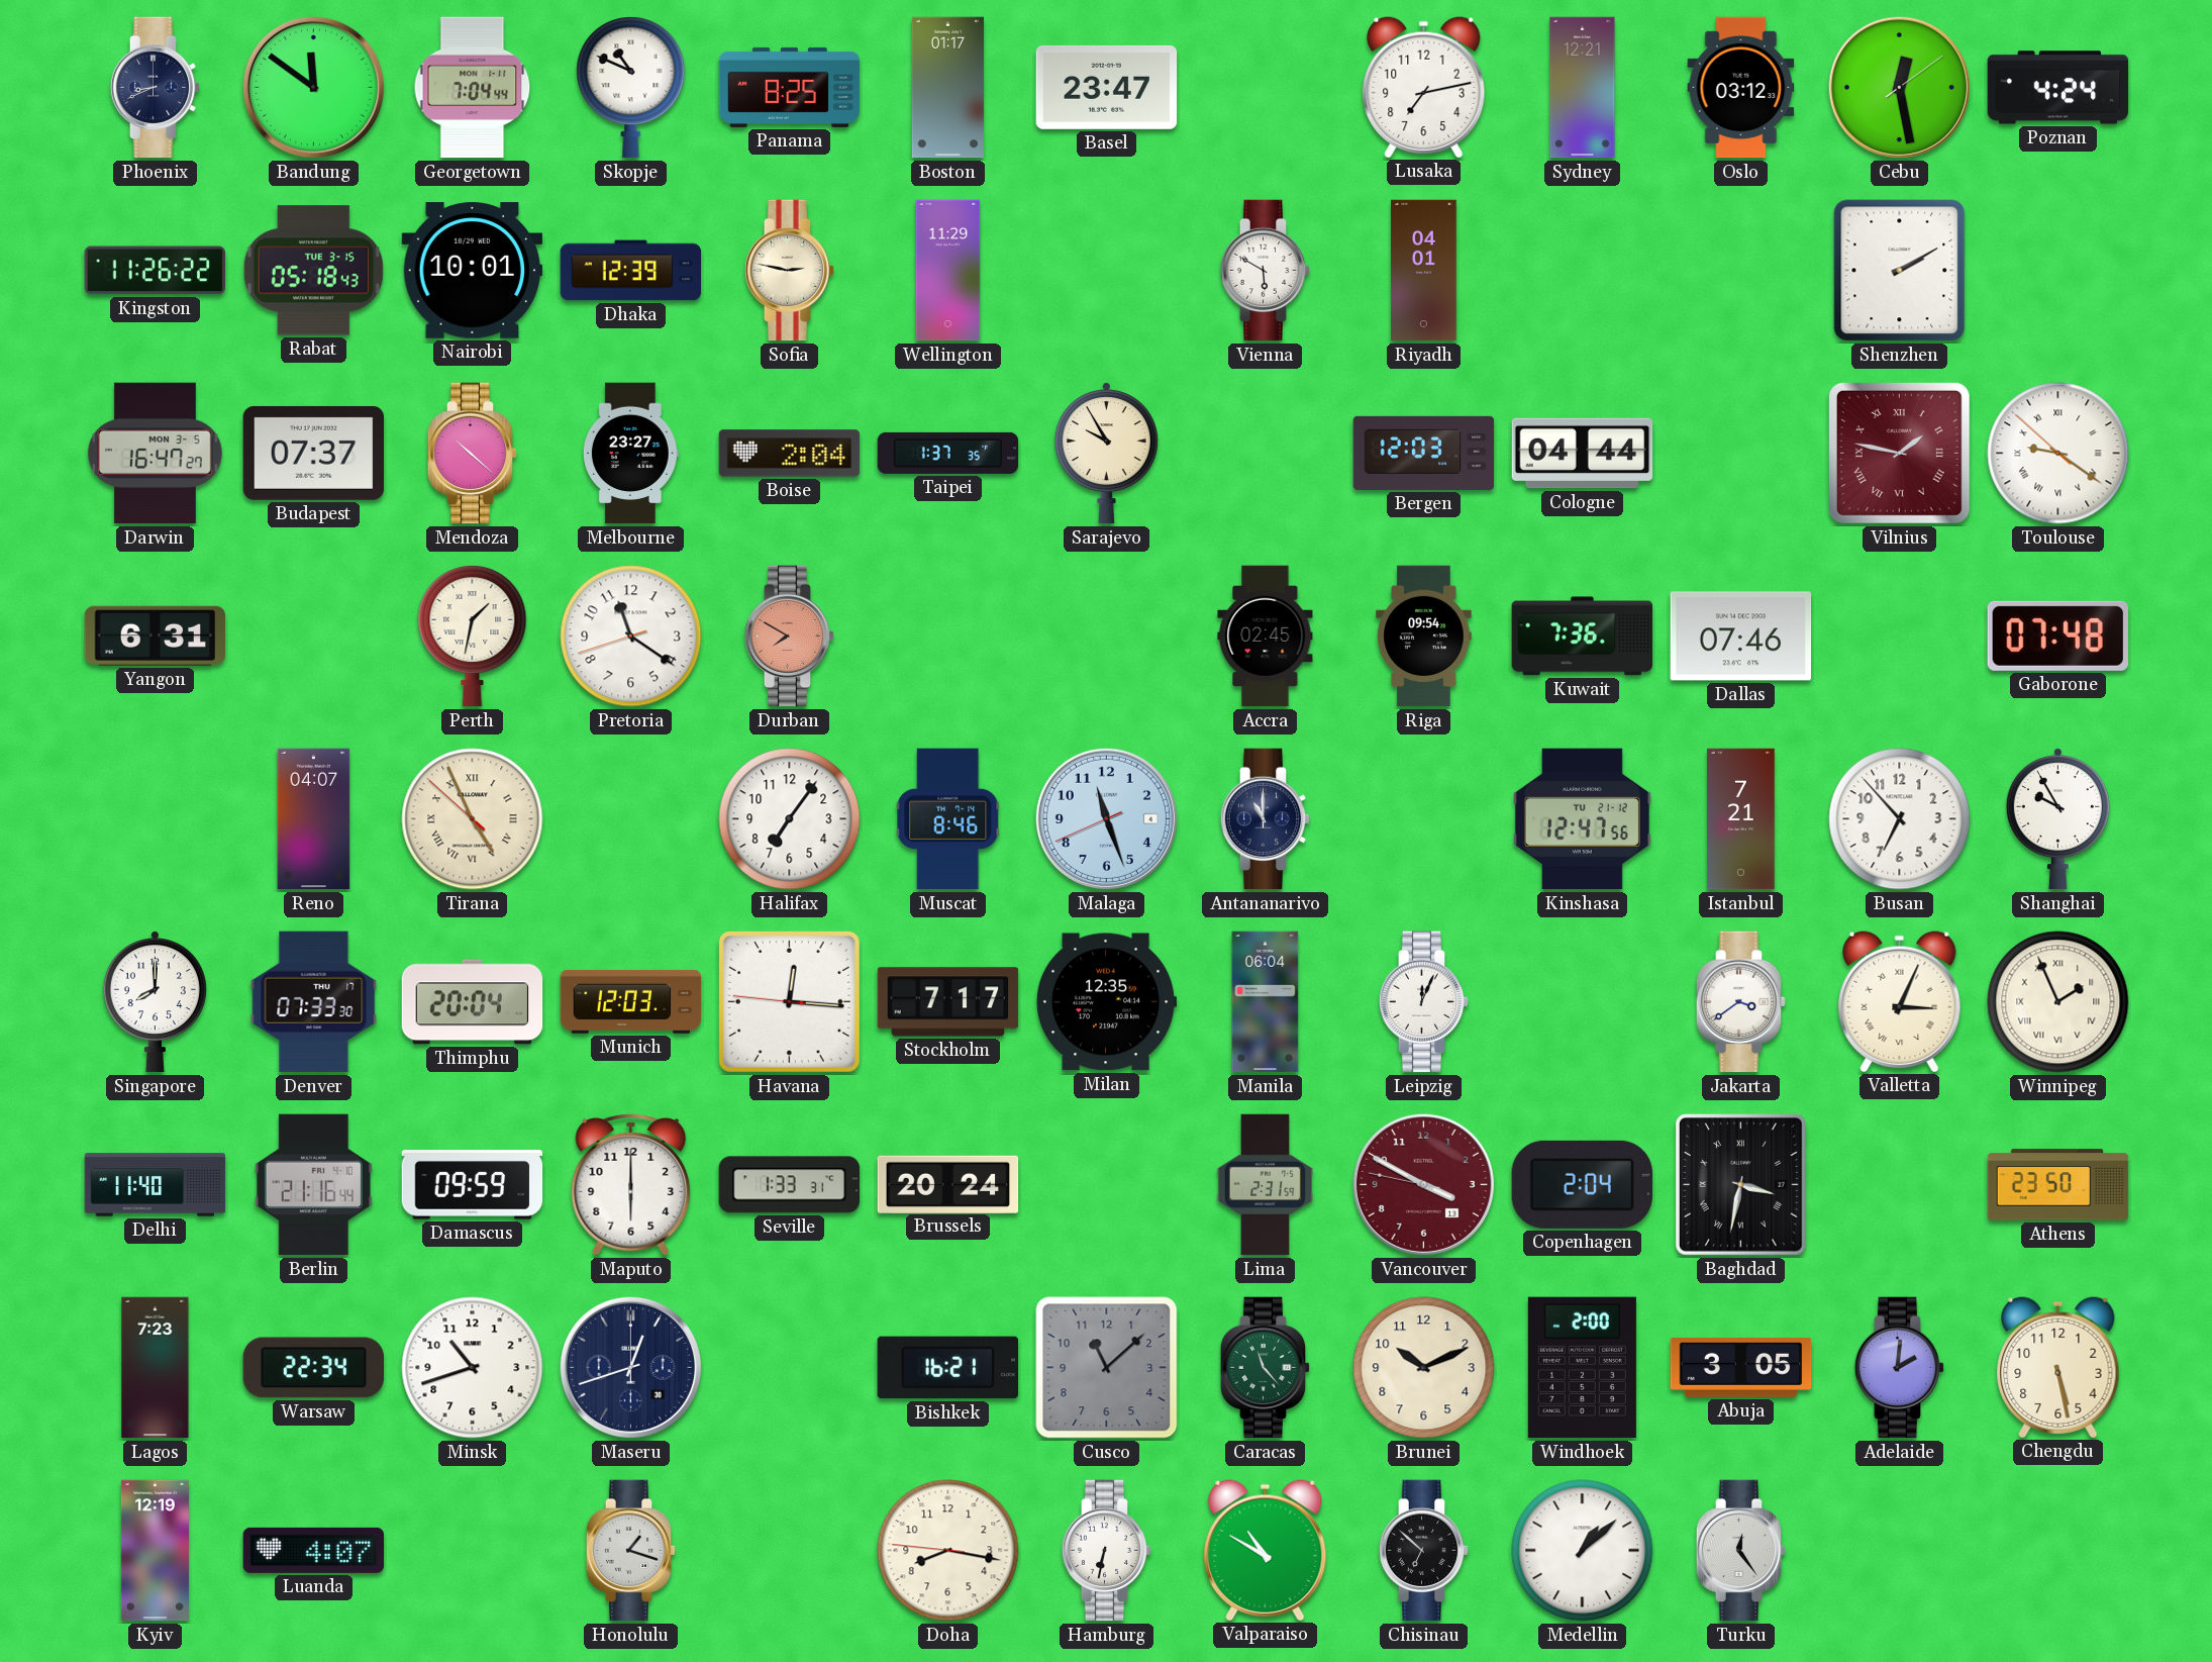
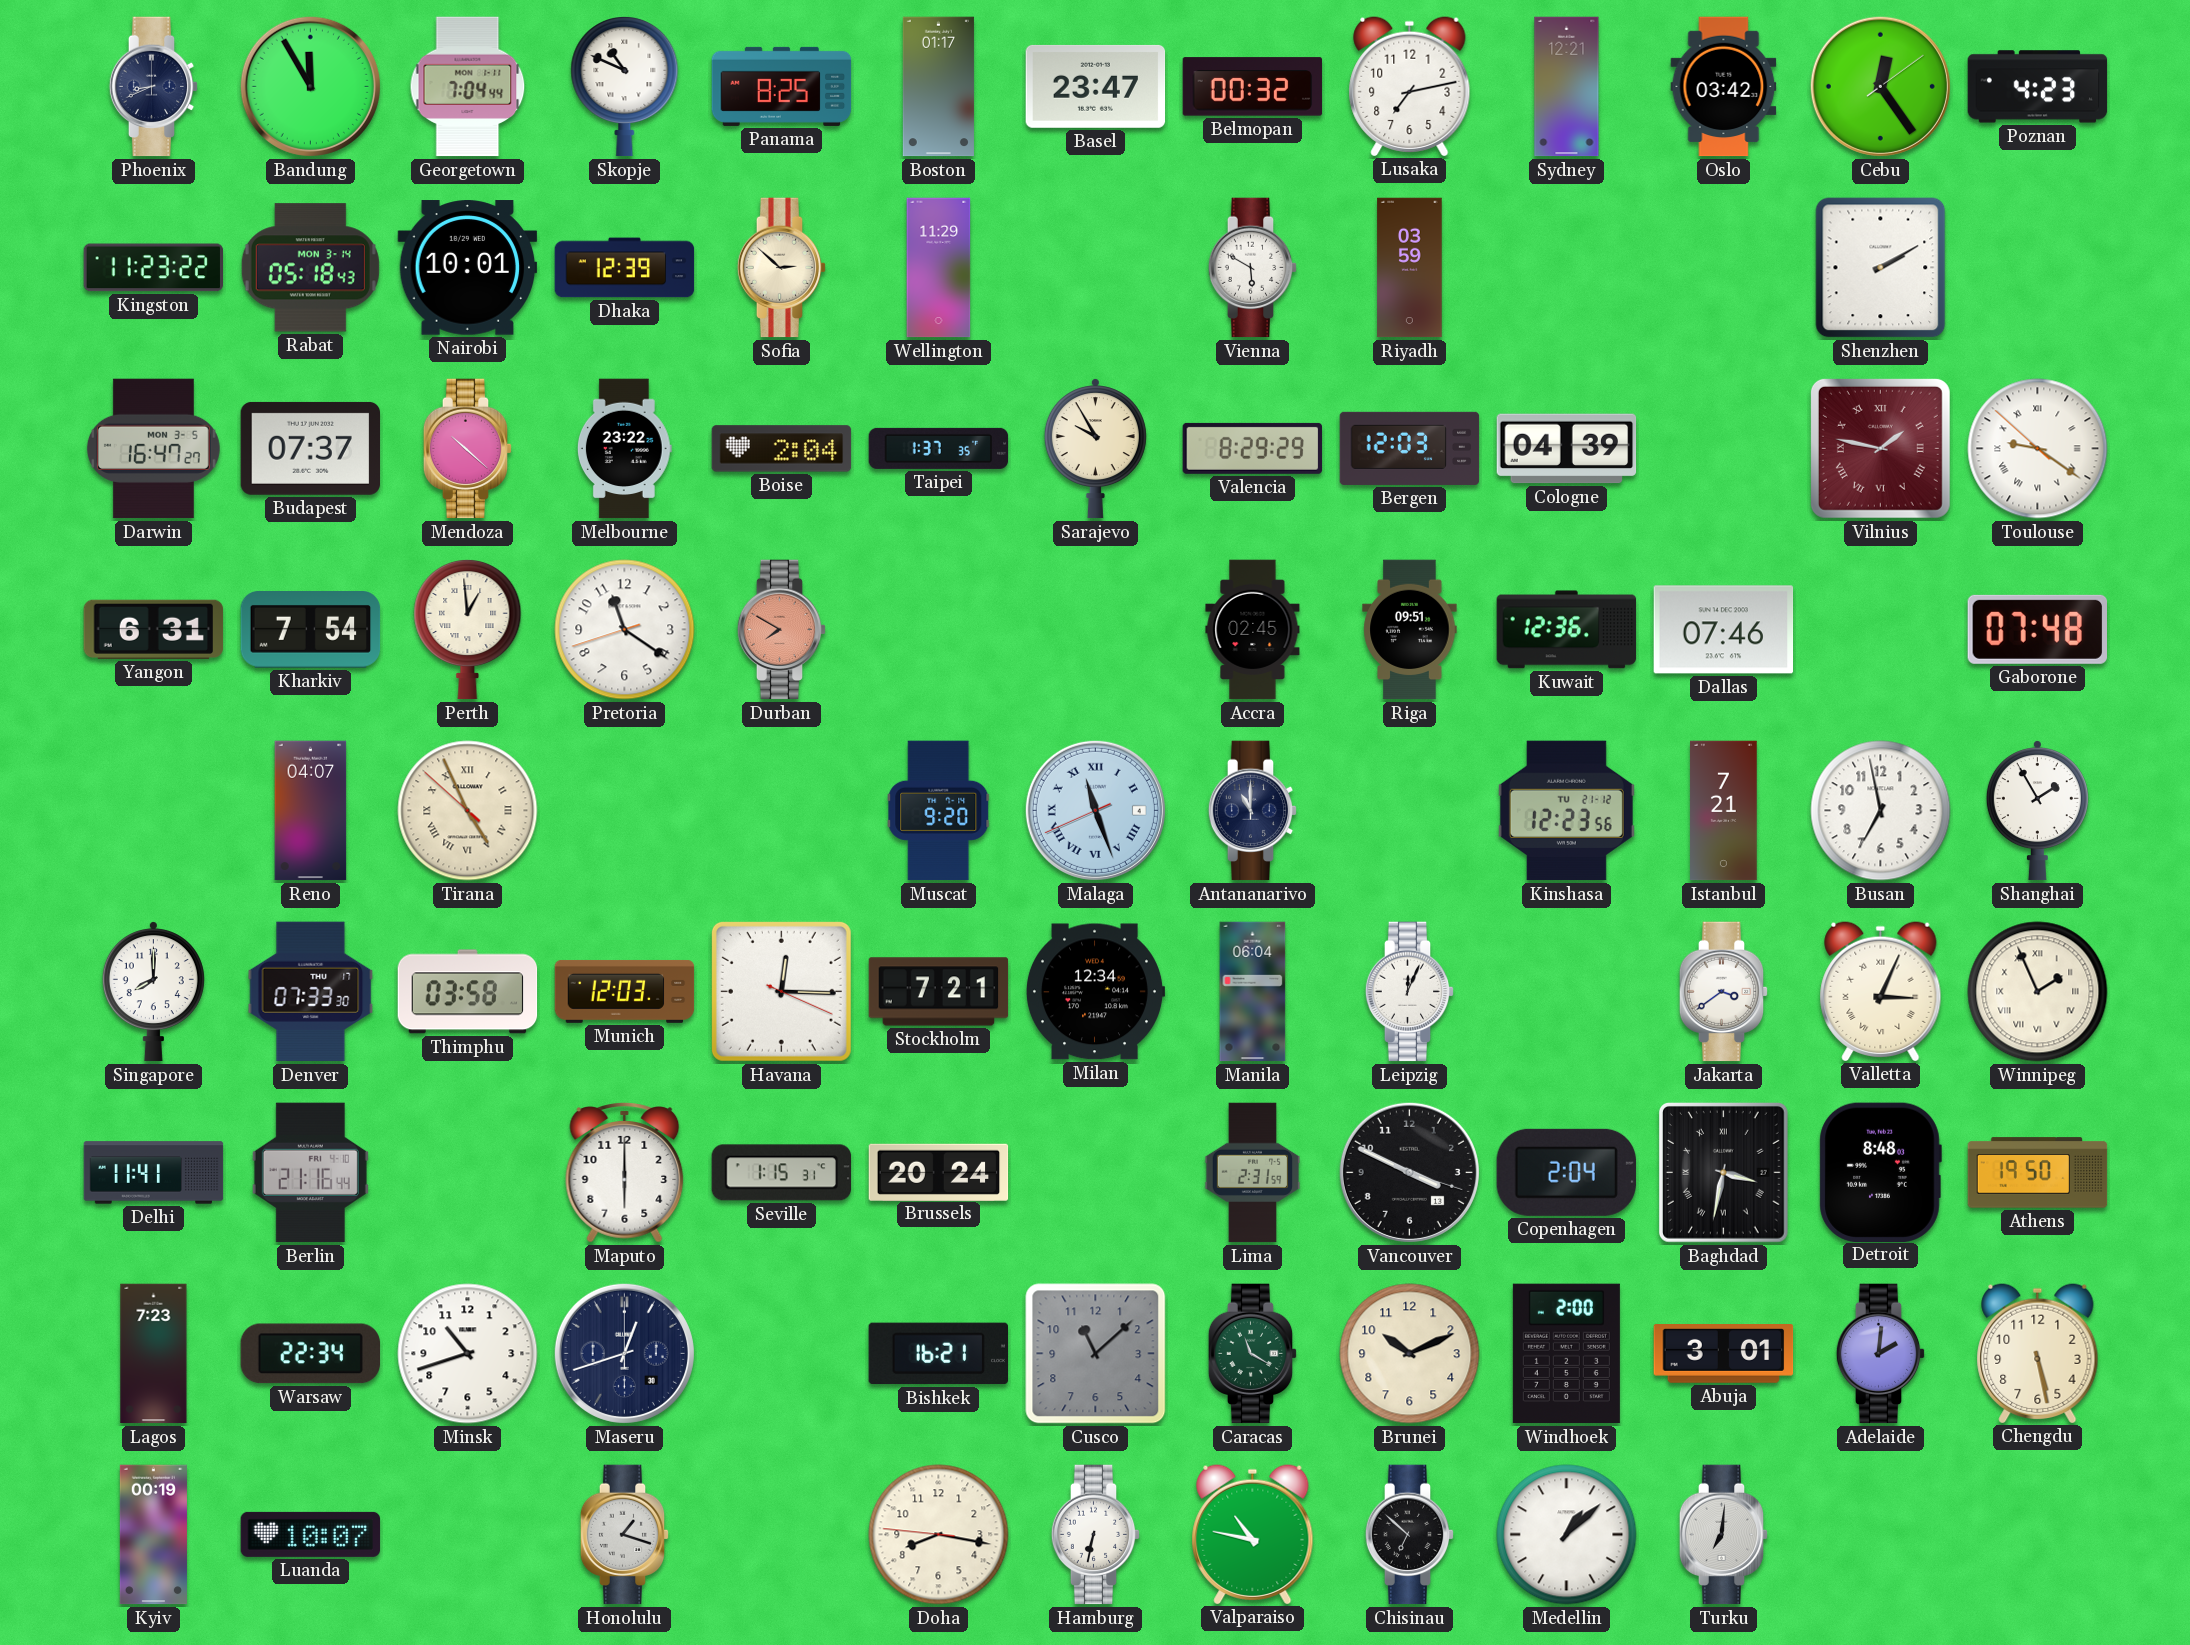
Bandung: 11:51 -> 11:55 (310, 86)
Belmopan: none -> 00:32 (1253, 87)
Oslo: 03:12 -> 03:42 (1724, 87)
Cebu: 12:28 -> 12:24 (1880, 86)
Poznan: 4:24 -> 4:23 (2038, 87)
Kingston: 11:26 -> 11:23 (154, 268)
Rabat date: TUE 3-15 -> MON 3-14 (310, 268)
Sofia: 2:47 -> 2:52 (782, 268)
Riyadh: 04:01 -> 03:59 (1410, 268)
Melbourne: 23:27 -> 23:22 (624, 449)
Valencia: none -> 8:29 (1253, 448)
Cologne: 04:44 -> 04:39 (1567, 449)
Kharkiv: none -> 7:54 (311, 630)
Perth: 1:32 -> 12:59 (468, 630)
Riga: 09:54 -> 09:51 (1410, 630)
Kuwait: 7:36 -> 12:36 (1567, 630)
Halifax: 7:06 -> none (790, 819)
Muscat: 8:46 -> 9:20 (939, 811)
Malaga numerals: Arabic -> Roman (1095, 810)
Kinshasa: 12:47 -> 12:23 (1566, 811)
Busan: 6:53 -> 6:58 (1881, 811)
Shanghai: 9:55 -> 1:55 (2037, 811)
Thimphu: 20:04 -> 03:58 (468, 992)
Havana: 12:15:46 -> 12:15:19 (781, 991)
Stockholm: 7:17 -> 7:21 (939, 992)
Milan: 12:35 -> 12:34 (1095, 992)
Delhi: 11:40 -> 11:41 (154, 1173)
Damascus: 09:59 -> none (473, 1185)
Seville: 1:33 -> 1:15 (782, 1173)
Vancouver: 3:49:47 -> 3:49:18 (1409, 1172)
Vancouver dial: burgundy -> black (1409, 1172)
Detroit: none -> 8:48 (1880, 1172)
Athens: 23:50 -> 19:50 (2038, 1173)
Caracas: 11:23 -> 11:20 (1253, 1354)
Abuja: 3:05 -> 3:01 (1724, 1354)
Kyiv: 12:19 -> 00:19 (153, 1535)
Luanda: 4:07 -> 10:07 (311, 1534)
Valparaiso: 10:50 -> 10:47 (1253, 1534)
Turku: 12:24 -> 7:01 (1724, 1535)
